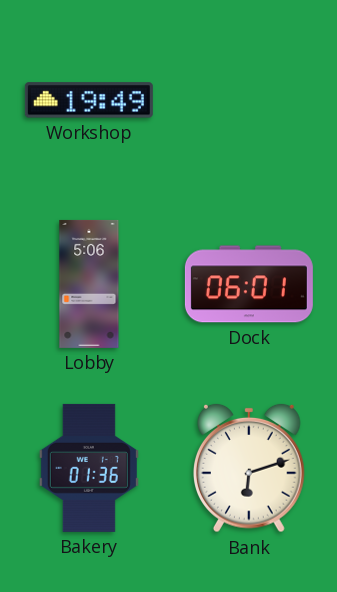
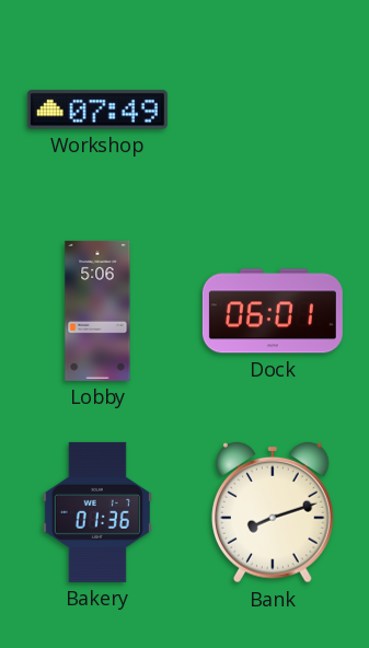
Workshop: 19:49 -> 07:49 (97, 109)
Bank: 6:12 -> 8:12 (274, 512)
